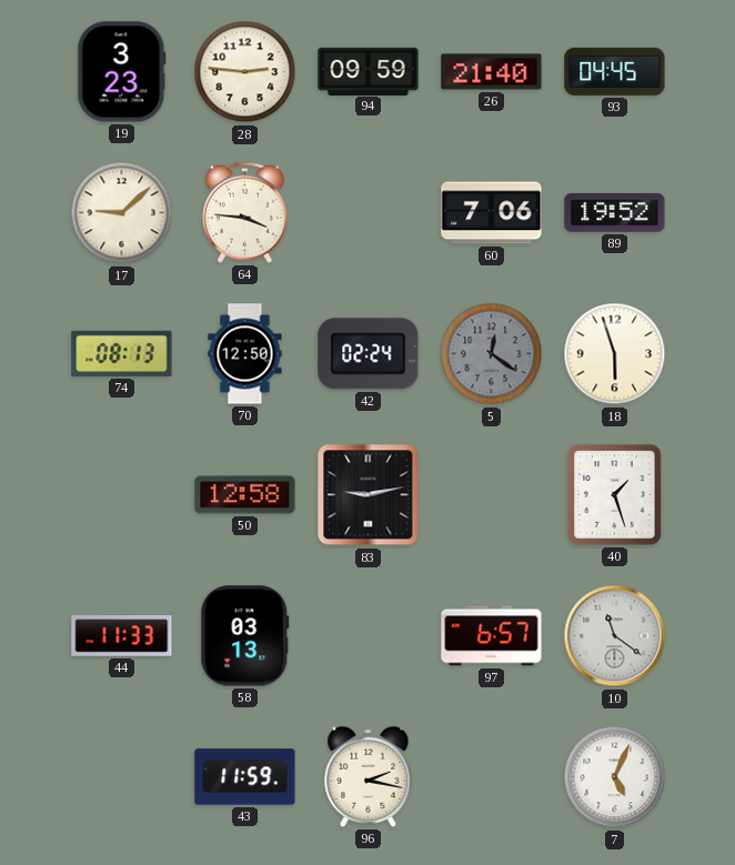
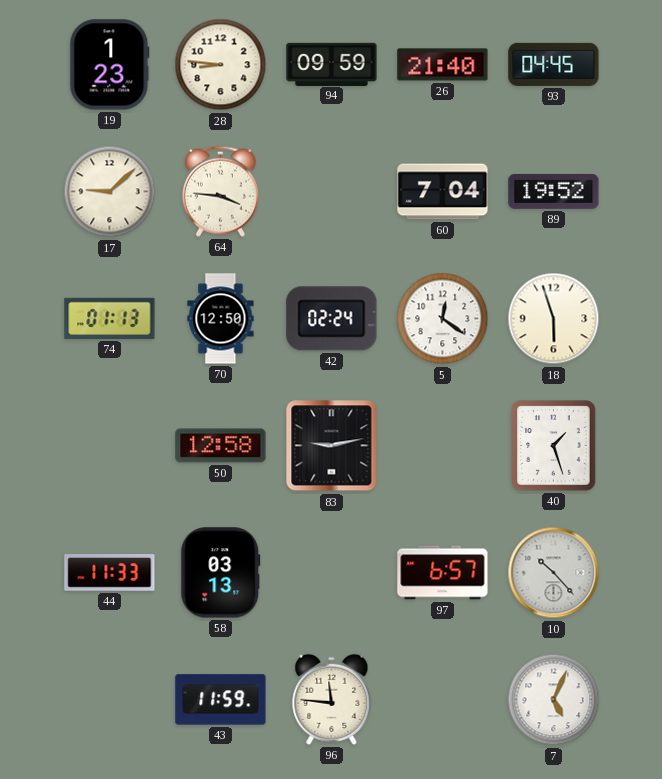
19: 3:23 -> 1:23 (110, 65)
28: 2:46 -> 8:46 (221, 65)
60: 7:06 -> 7:04 (443, 192)
74: 08:13 -> 01:13 (110, 318)
5 dial: grey -> white (443, 319)
10: 11:21 -> 10:23 (554, 573)
96: 2:17 -> 11:46 (332, 699)
